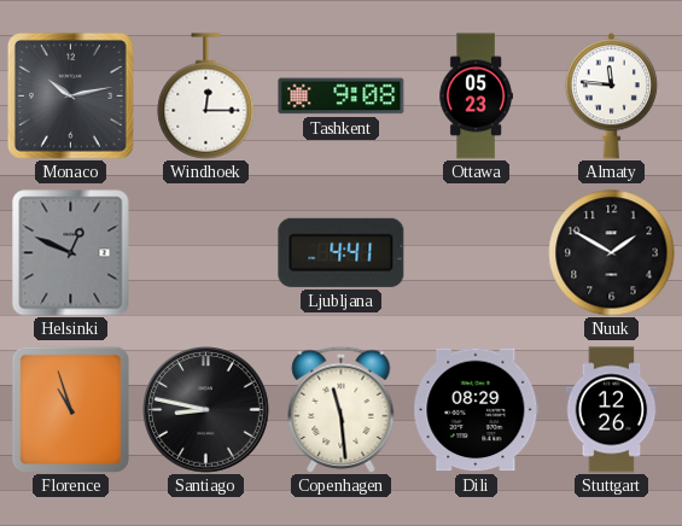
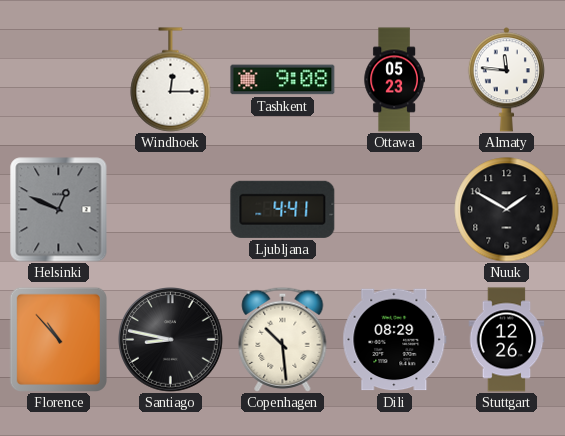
Monaco: 10:13 -> none (70, 95)
Florence: 10:57 -> 10:53 (58, 339)
Copenhagen: 11:29 -> 10:29 (283, 339)
